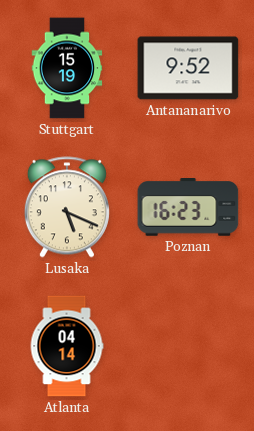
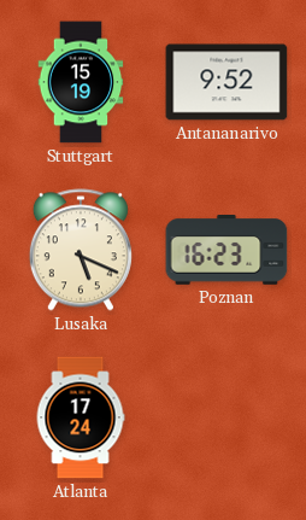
Atlanta: 04:14 -> 17:24 (81, 417)
